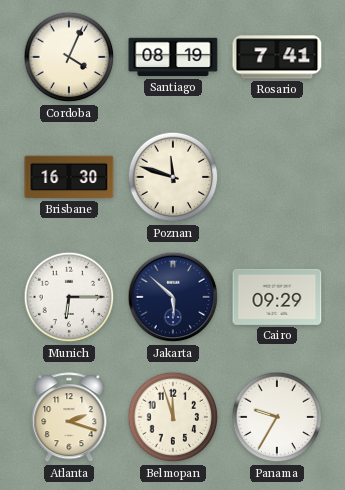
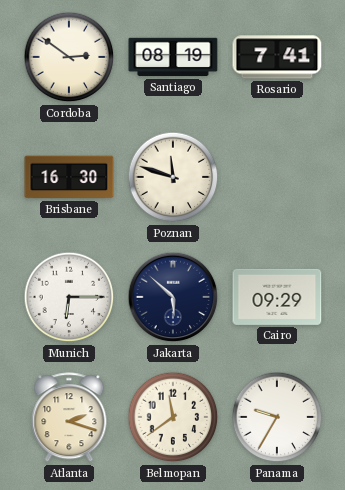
Cordoba: 4:04 -> 2:51 (69, 57)
Belmopan: 11:57 -> 11:39 (173, 417)
